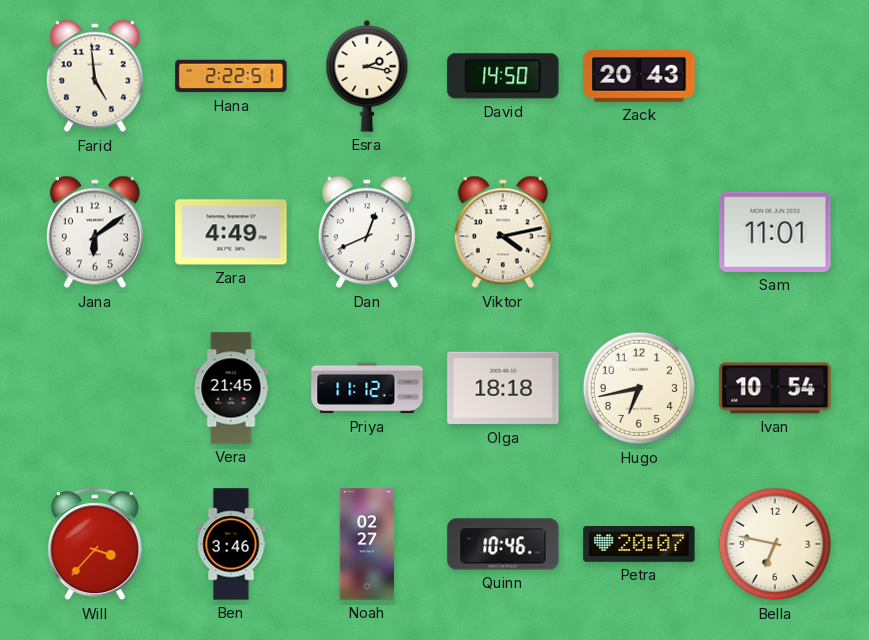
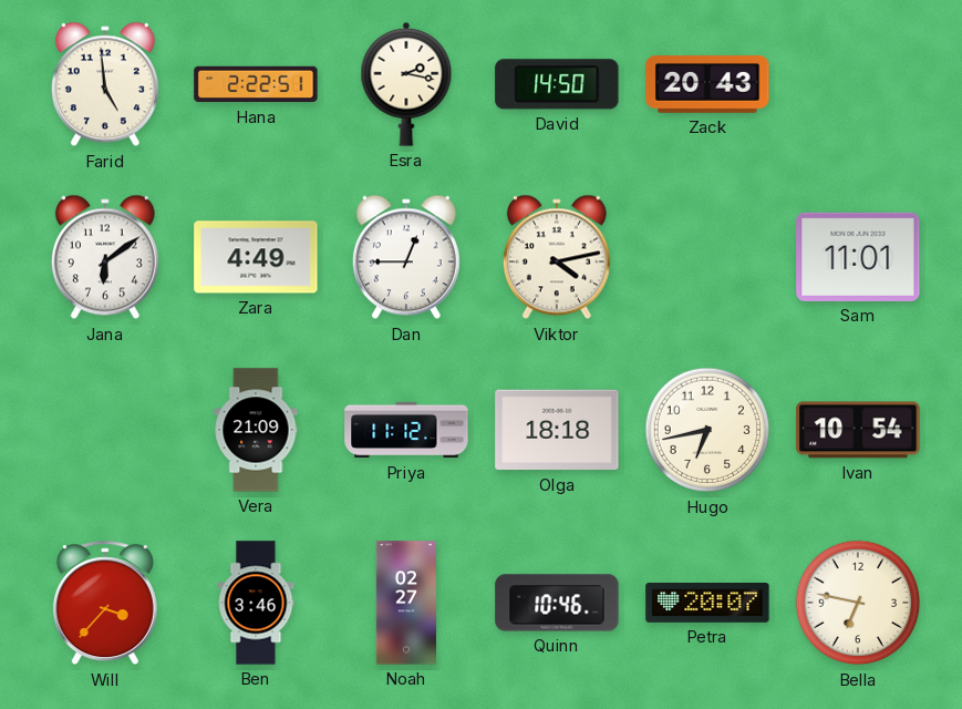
Dan: 12:41 -> 12:45 (406, 257)
Vera: 21:45 -> 21:09 (256, 430)
